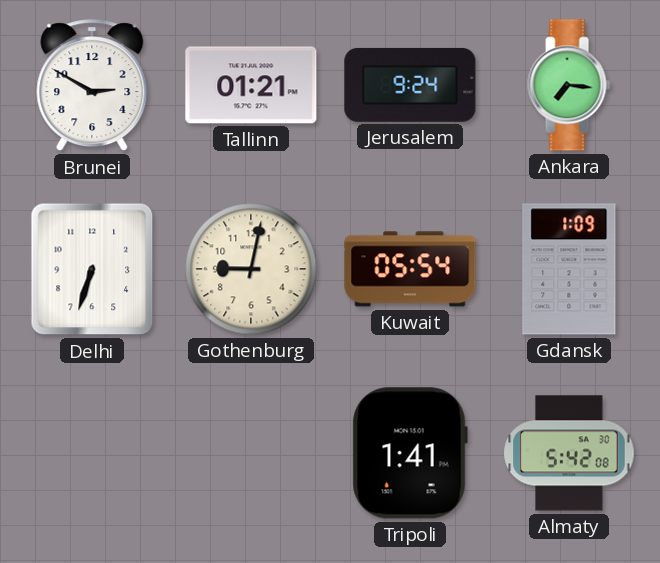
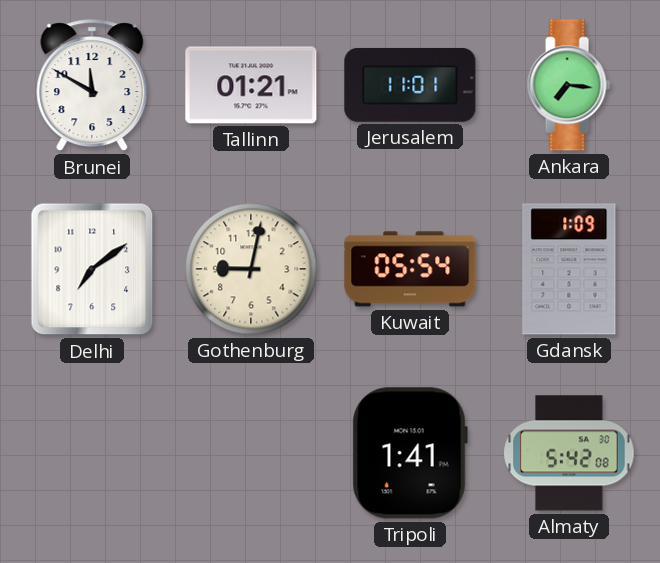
Brunei: 2:50 -> 11:50 (92, 86)
Jerusalem: 9:24 -> 11:01 (410, 85)
Delhi: 6:33 -> 7:09 (92, 269)
